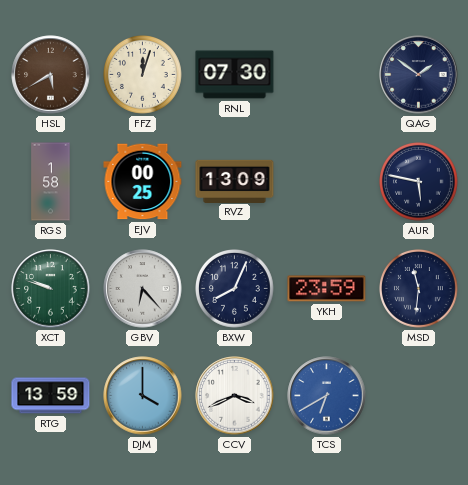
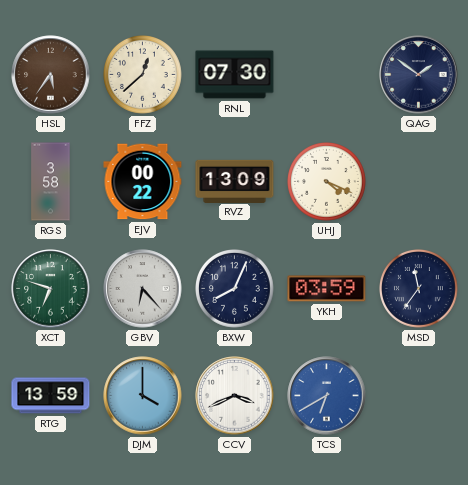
HSL: 5:40 -> 5:36 (51, 75)
FFZ: 12:03 -> 12:38 (143, 75)
RGS: 1:58 -> 3:58 (51, 182)
EJV: 00:25 -> 00:22 (143, 182)
UHJ: none -> 4:19 (327, 182)
AUR: 5:47 -> none (419, 182)
XCT: 9:48 -> 6:48 (51, 289)
YKH: 23:59 -> 03:59 (327, 289)
MSD: 11:31 -> 11:36 (419, 289)
